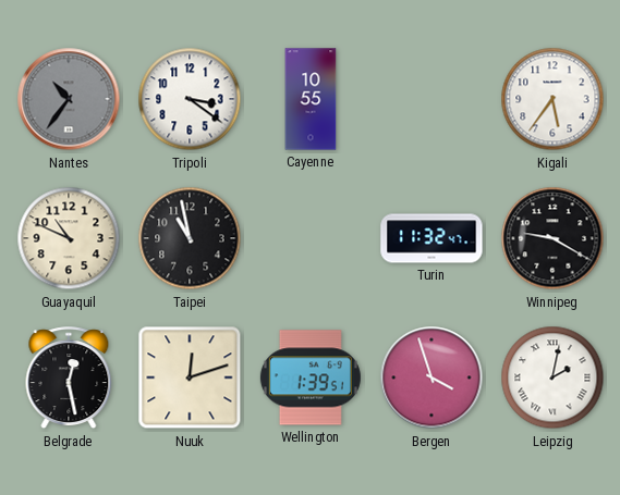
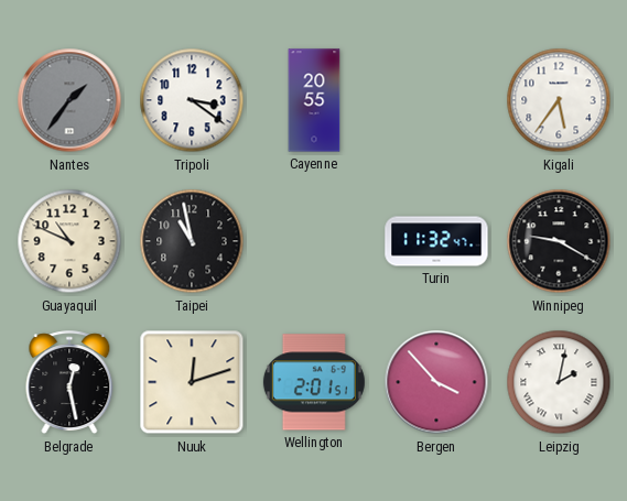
Nantes: 10:36 -> 1:36 (69, 100)
Cayenne: 10:55 -> 20:55 (314, 100)
Wellington: 1:39 -> 2:01 (314, 382)
Bergen: 3:57 -> 3:53 (436, 382)
